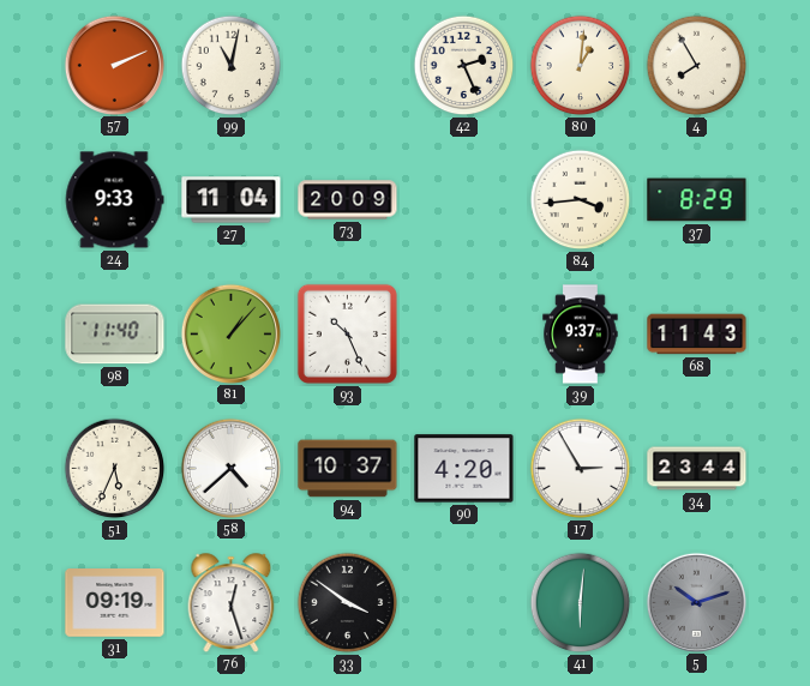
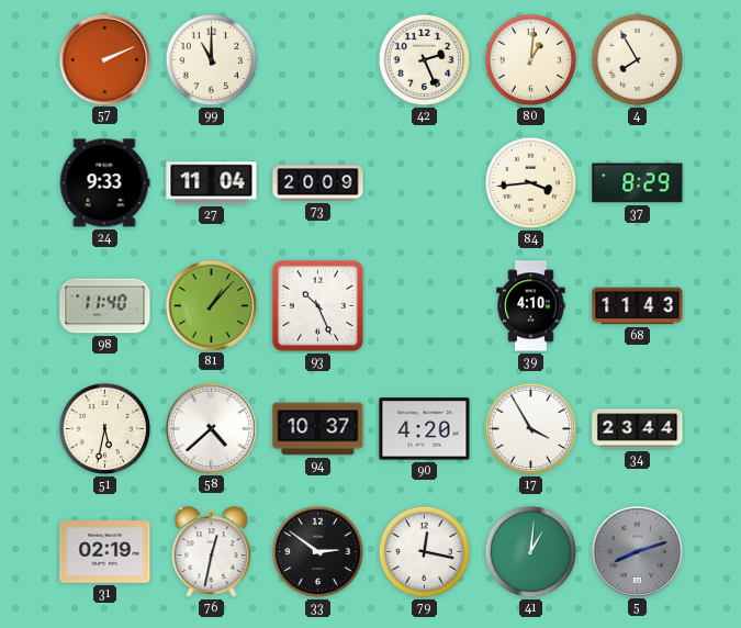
99: 11:02 -> 11:00 (212, 60)
39: 9:37 -> 4:10 (531, 306)
51: 5:34 -> 5:32 (105, 429)
17: 2:55 -> 3:55 (531, 429)
31: 09:19 -> 02:19 (105, 552)
76: 12:27 -> 12:32 (212, 552)
33: 3:51 -> 2:51 (318, 552)
79: none -> 12:17 (425, 552)
41: 6:01 -> 1:01 (531, 552)
5: 10:12 -> 8:12 (637, 551)
